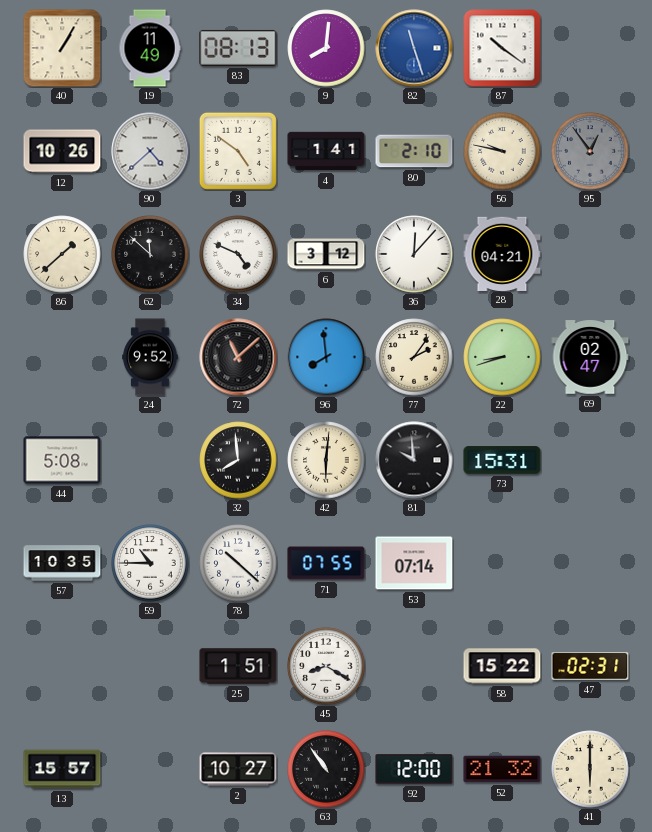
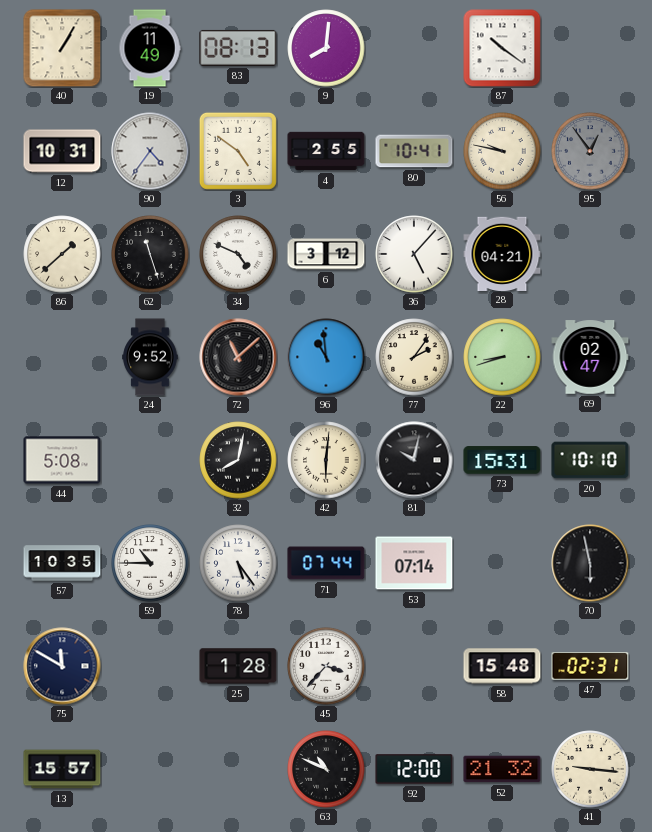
82: 11:27 -> none (414, 48)
12: 10:26 -> 10:31 (62, 151)
90: 4:38 -> 4:36 (150, 151)
4: 1:41 -> 2:55 (326, 151)
80: 2:10 -> 10:41 (414, 151)
62: 11:52 -> 11:27 (150, 254)
36: 12:07 -> 5:07 (414, 254)
96: 7:59 -> 10:59 (326, 357)
32: 7:59 -> 8:02 (238, 460)
81: 9:59 -> 10:02 (414, 460)
20: none -> 10:10 (590, 460)
78: 10:22 -> 5:24 (238, 563)
71: 07:55 -> 07:44 (326, 563)
70: none -> 5:58 (590, 563)
75: none -> 11:50 (62, 666)
25: 1:51 -> 1:28 (238, 666)
45: 8:20 -> 3:37 (326, 666)
58: 15:22 -> 15:48 (502, 666)
2: 10:27 -> none (238, 769)
63: 10:54 -> 10:49 (326, 769)
41: 6:00 -> 9:16 (590, 769)
